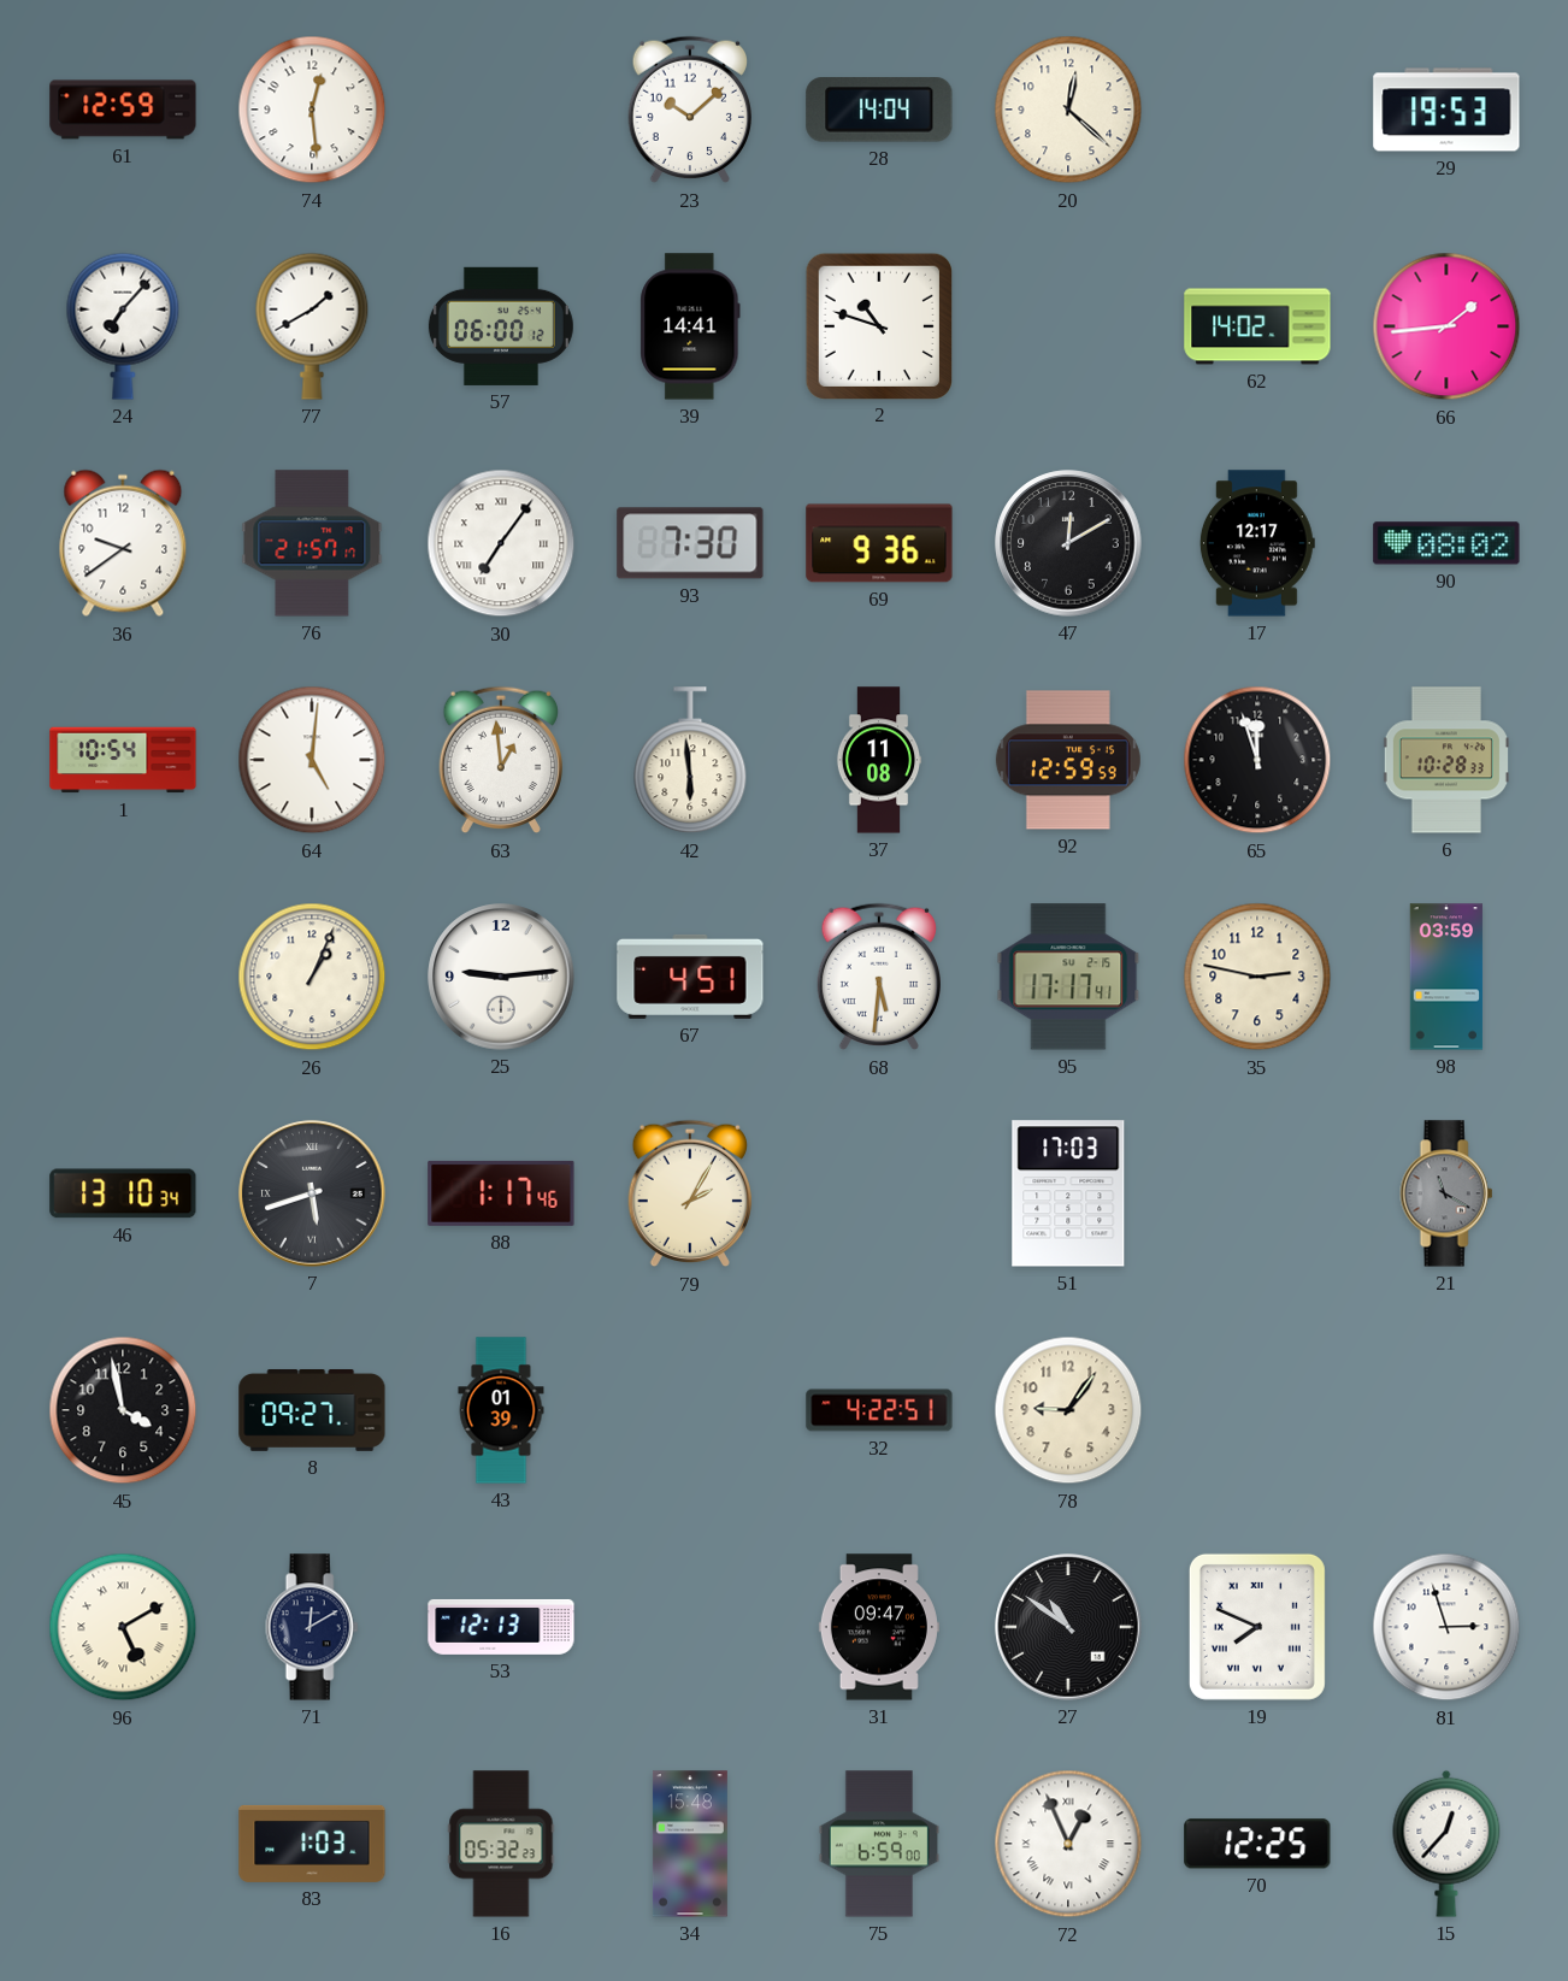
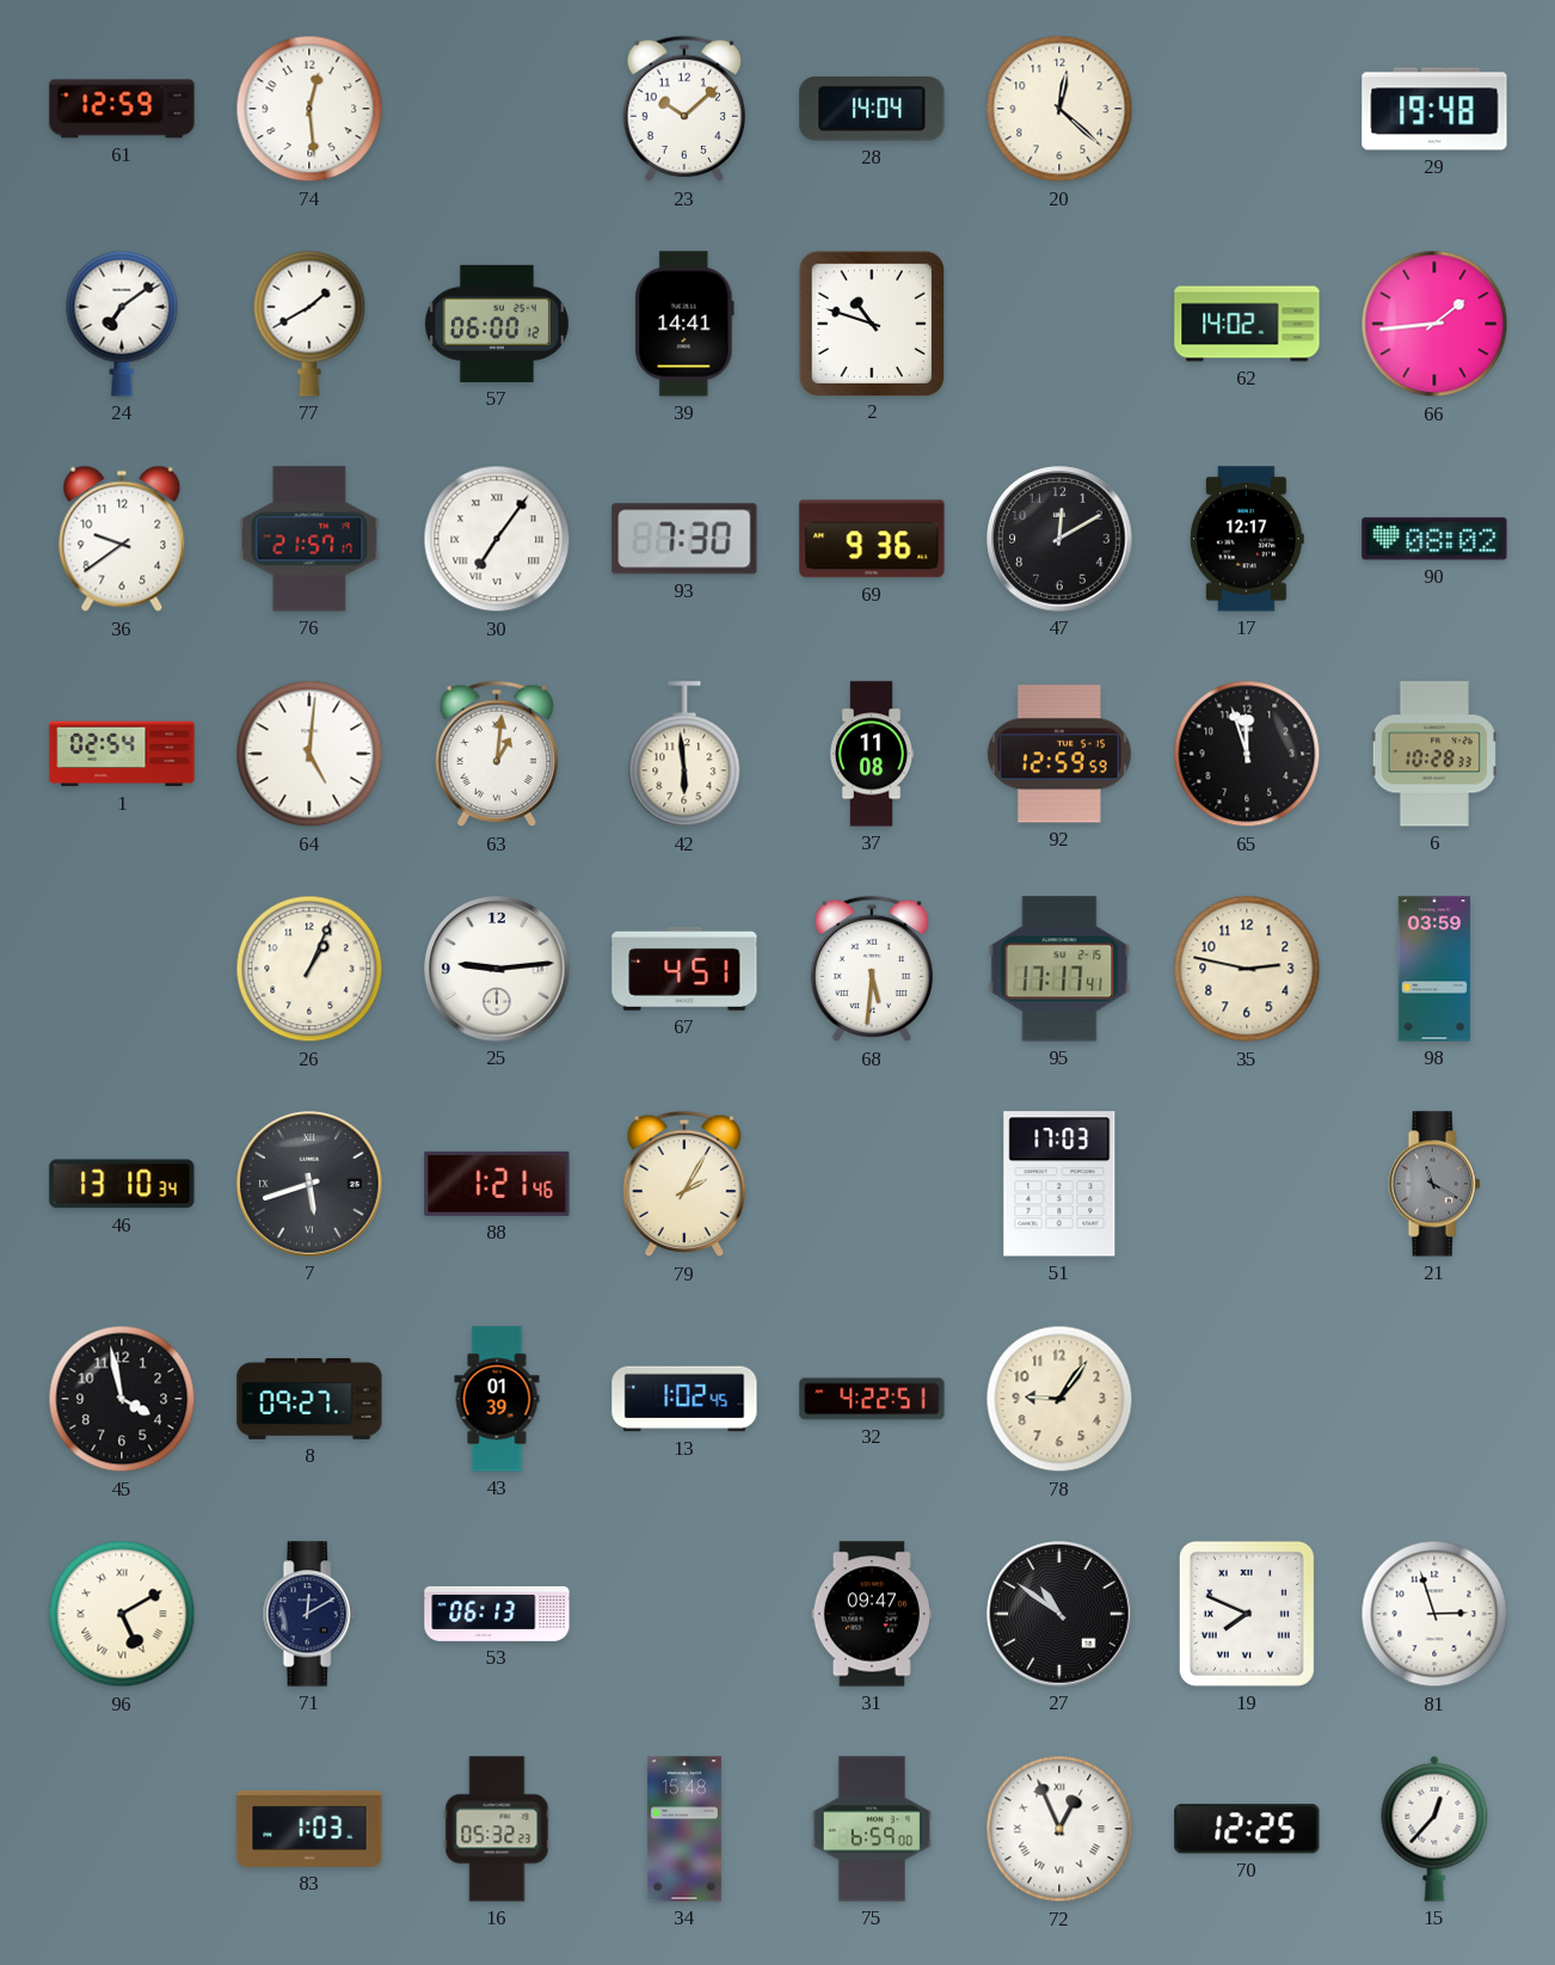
29: 19:53 -> 19:48 (1434, 109)
24: 7:07 -> 7:09 (122, 324)
1: 10:54 -> 02:54 (122, 754)
63: 12:59 -> 1:01 (496, 754)
88: 1:17 -> 1:21 (497, 1184)
13: none -> 1:02 (684, 1399)
53: 12:13 -> 06:13 (497, 1614)
